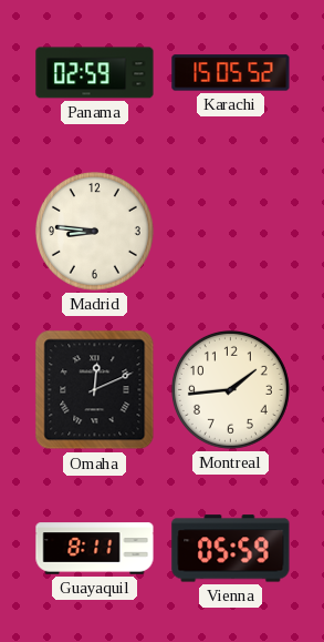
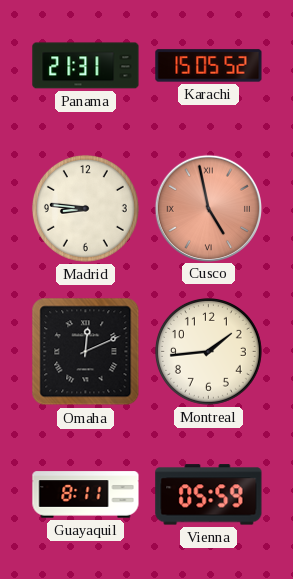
Panama: 02:59 -> 21:31 (86, 66)
Cusco: none -> 4:58 (208, 208)
